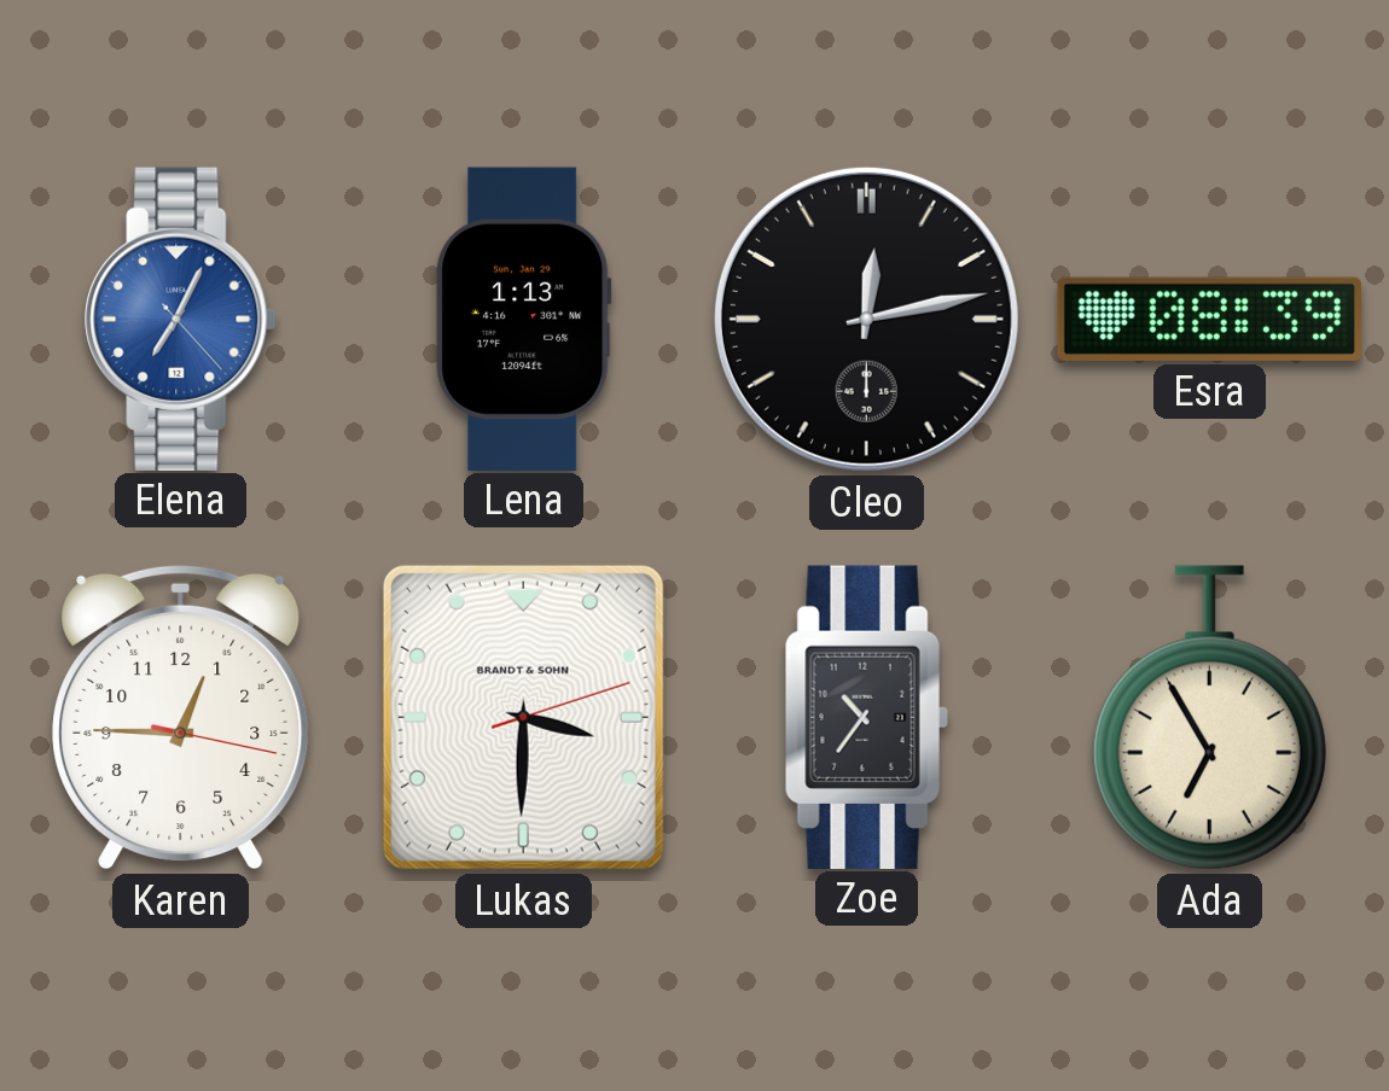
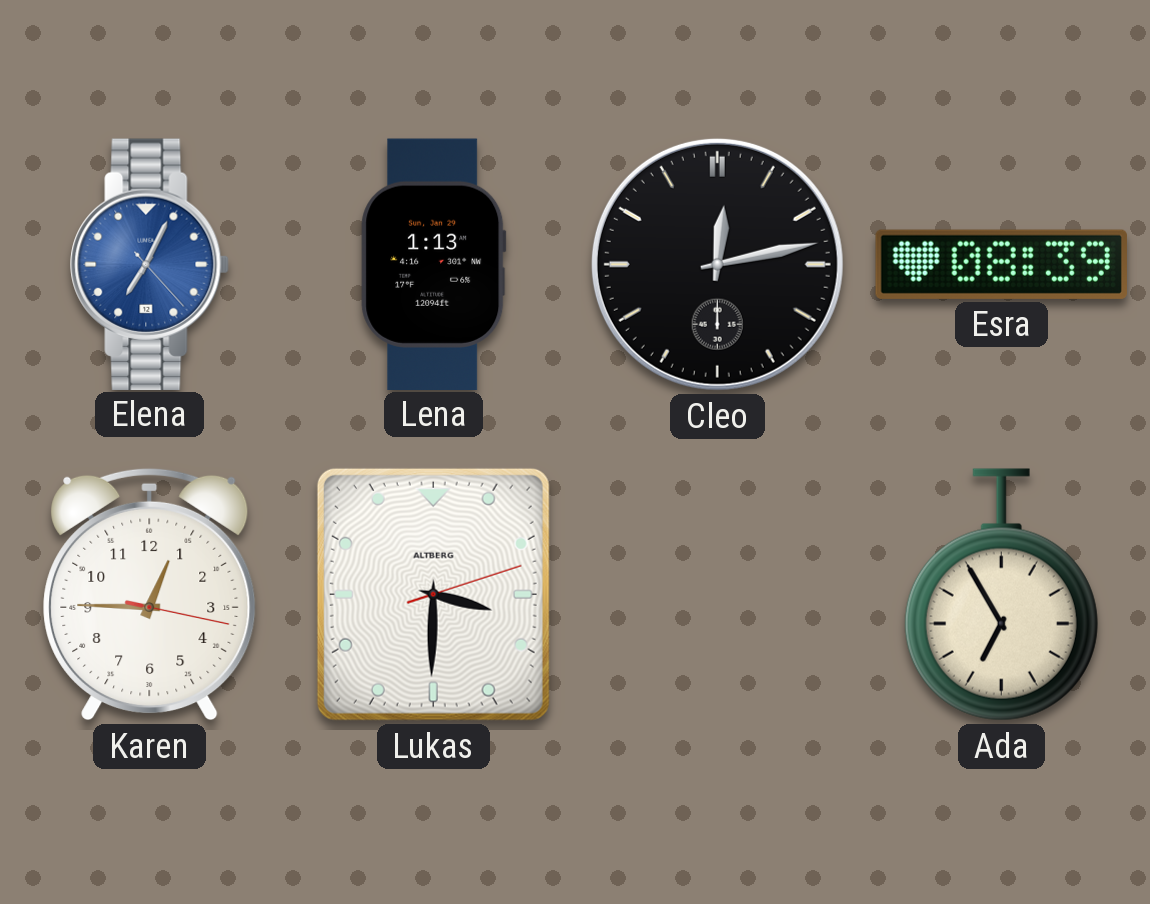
Lukas brand: BRANDT & SOHN -> ALTBERG (433, 594)
Zoe: 10:36 -> none (866, 717)
